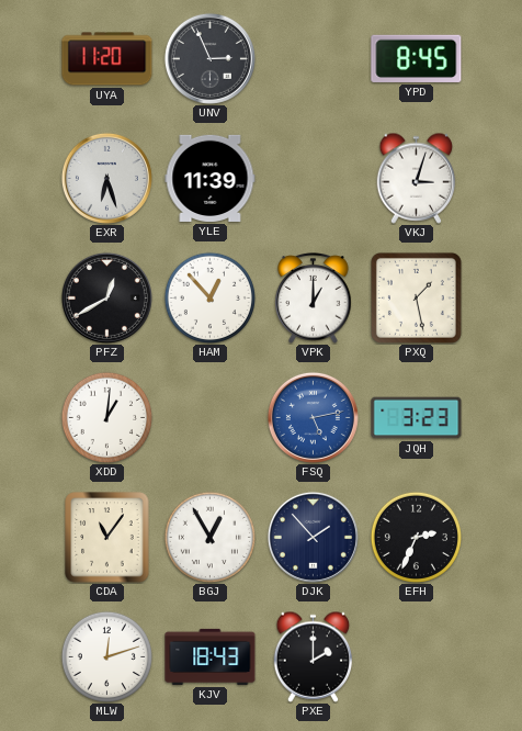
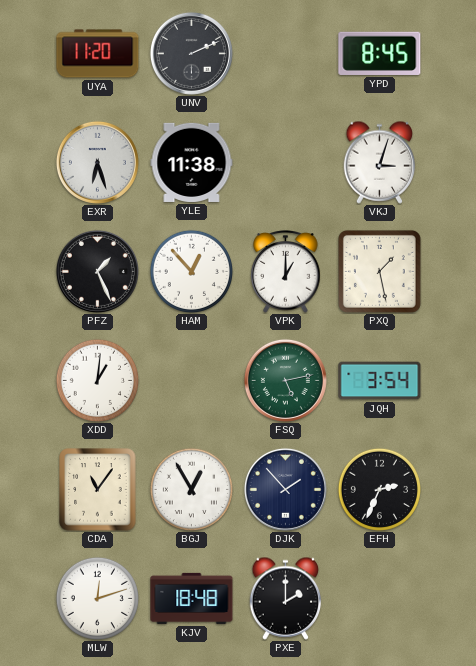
UNV: 2:56 -> 2:11 (191, 53)
YLE: 11:39 -> 11:38 (192, 162)
PFZ: 12:40 -> 1:26 (97, 271)
FSQ dial: blue -> green (285, 380)
JQH: 3:23 -> 3:54 (380, 381)
KJV: 18:43 -> 18:48 (192, 598)
